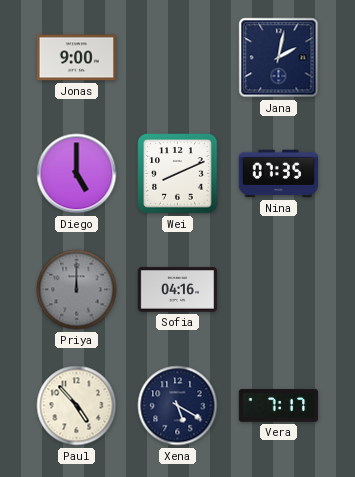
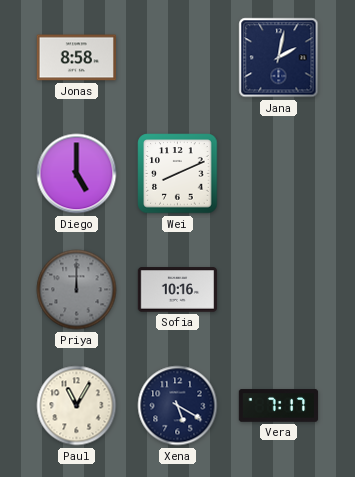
Jonas: 9:00 -> 8:58 (76, 58)
Nina: 07:35 -> none (278, 174)
Sofia: 04:16 -> 10:16 (178, 290)
Paul: 4:53 -> 11:05 (77, 406)
